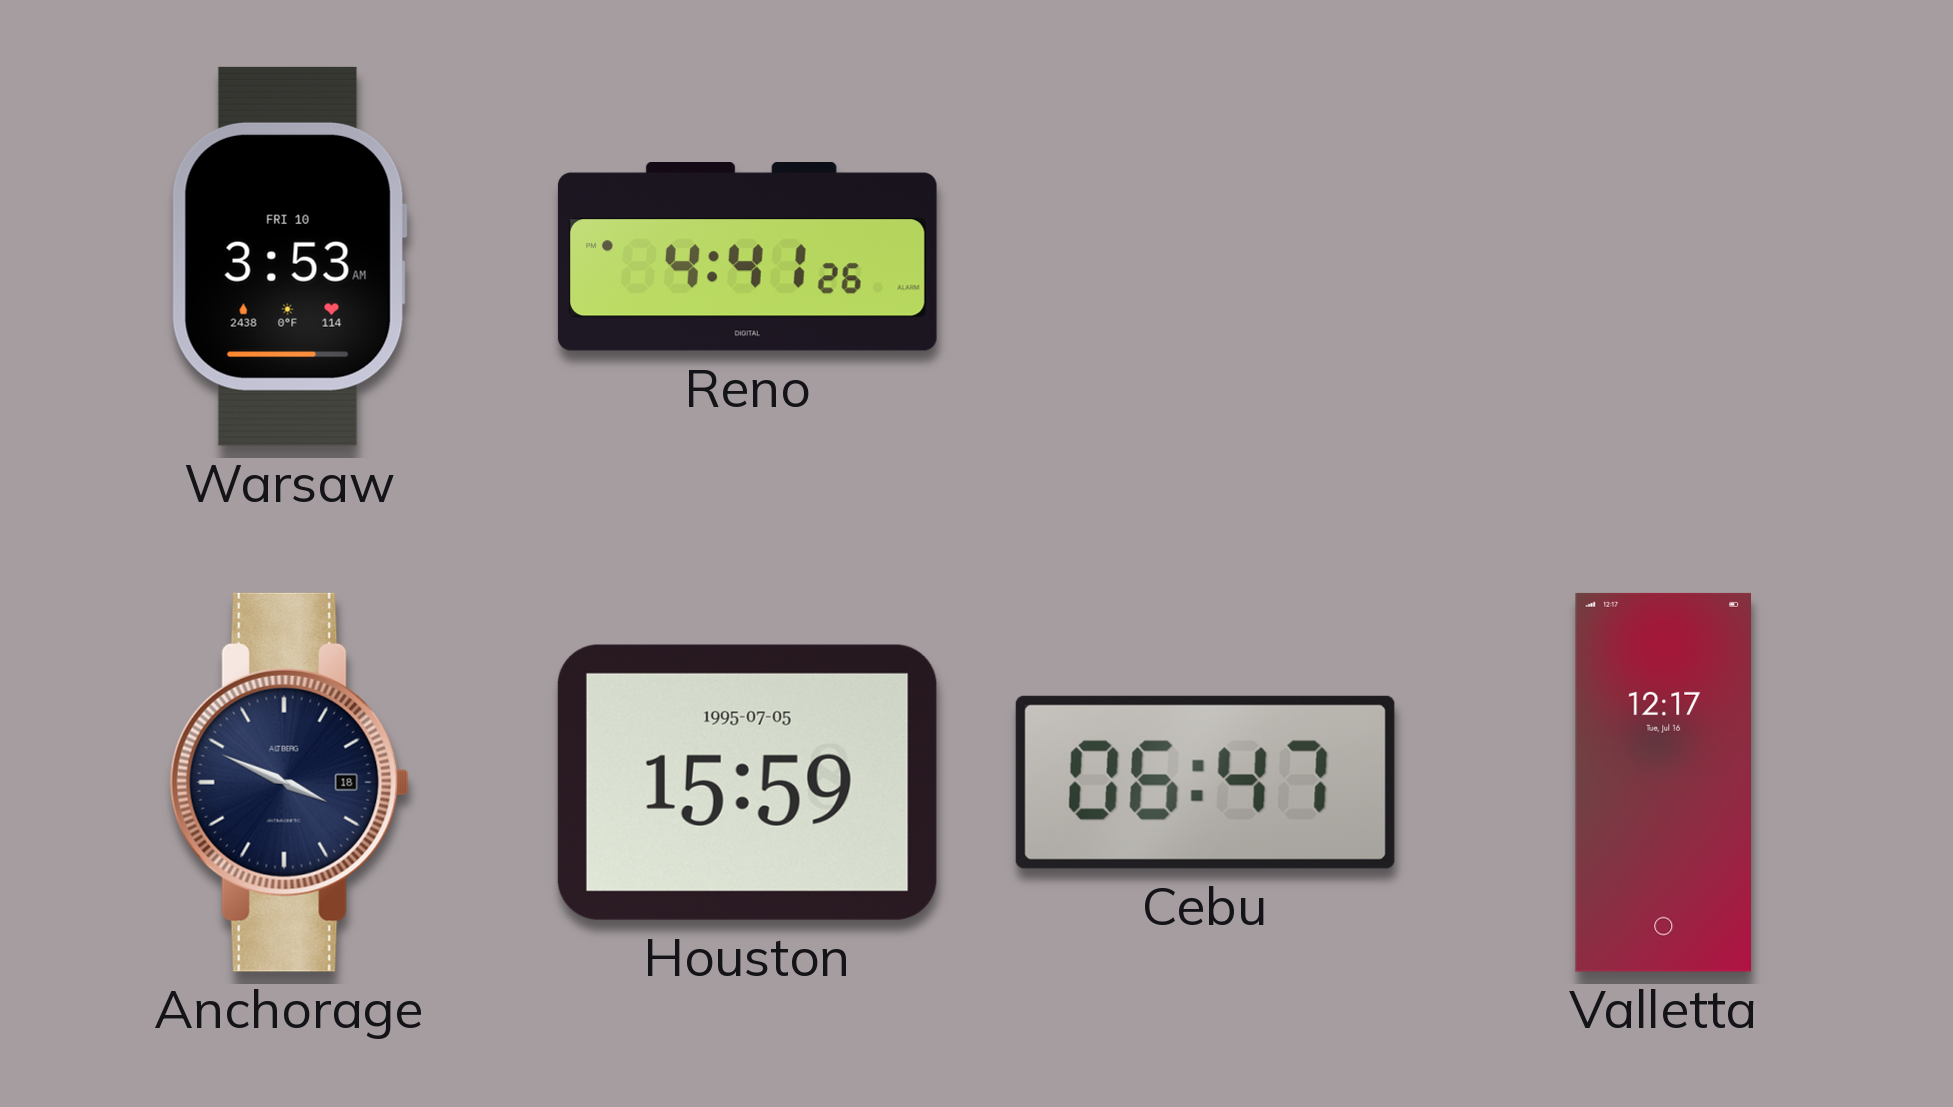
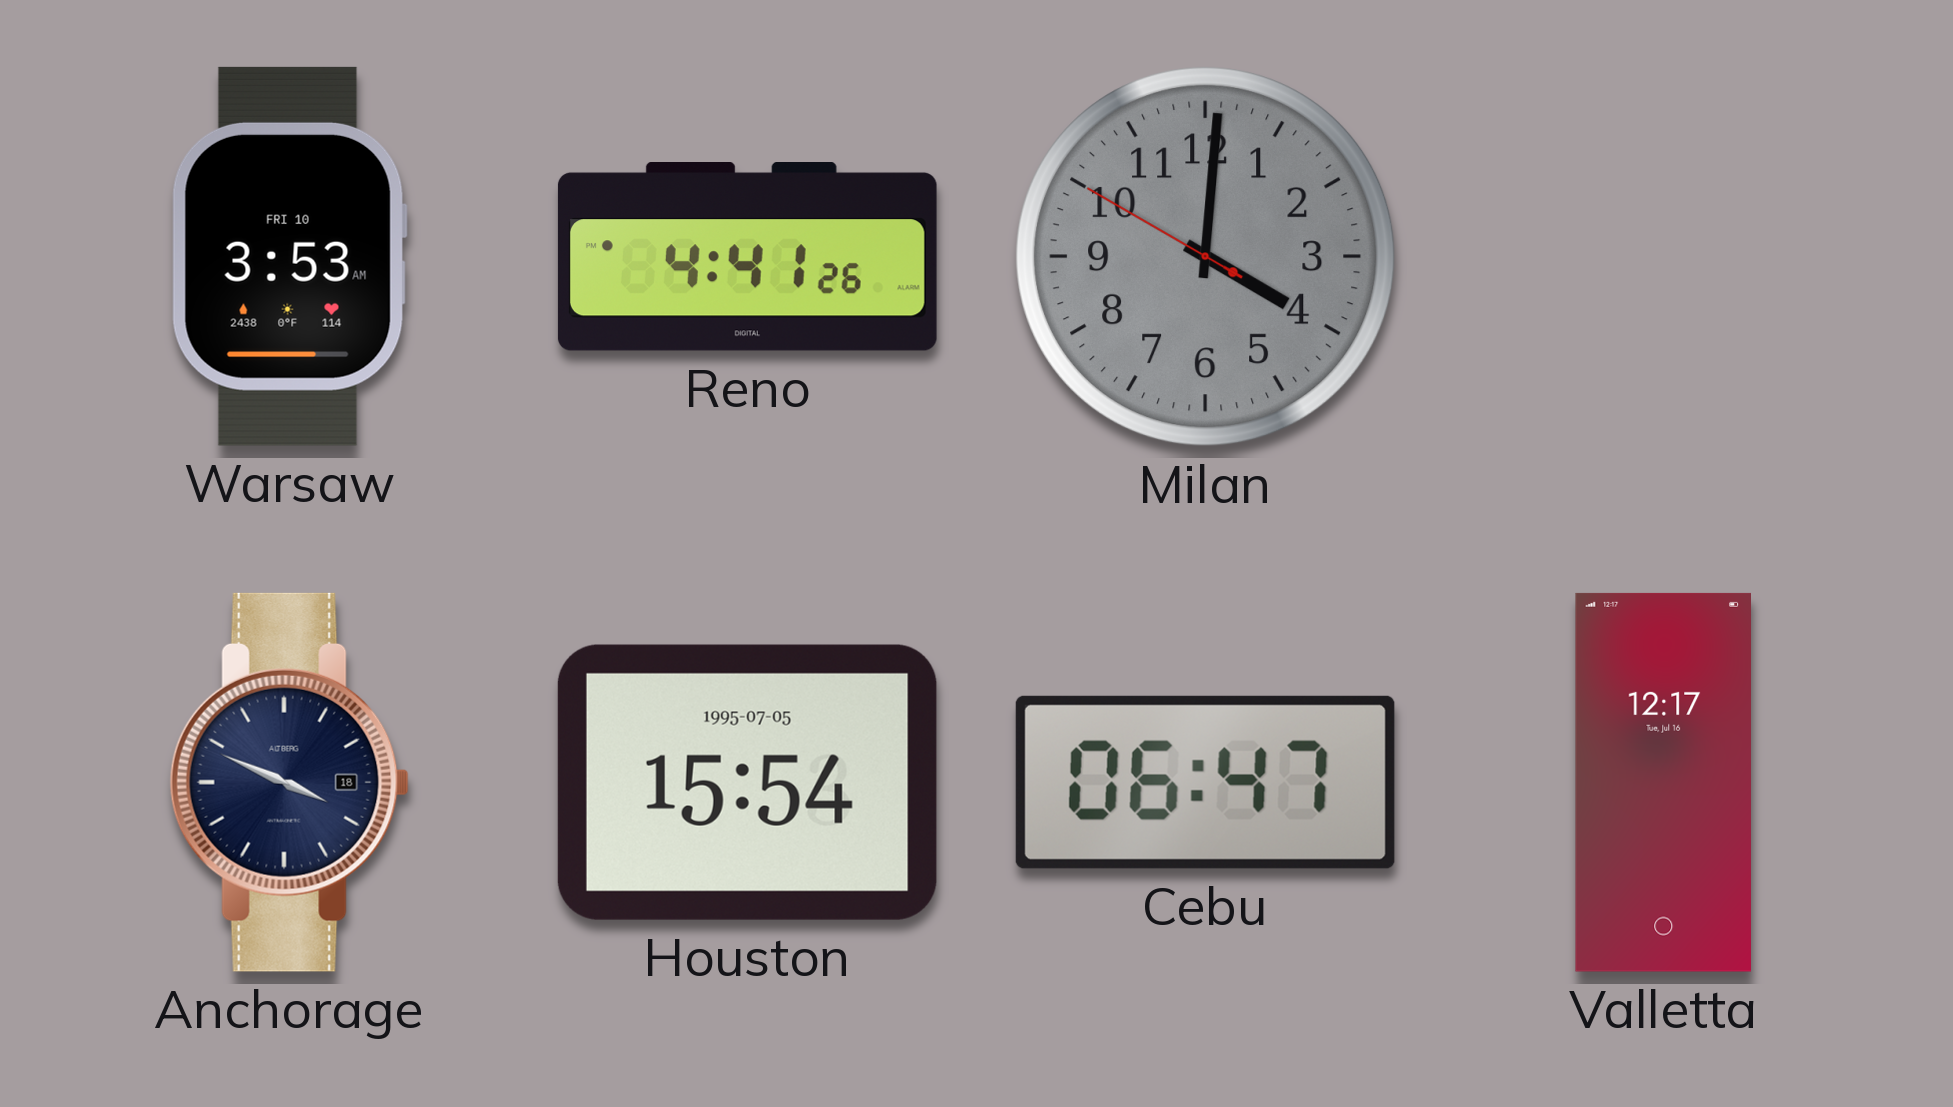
Milan: none -> 4:00 (1206, 257)
Houston: 15:59 -> 15:54 (747, 782)
